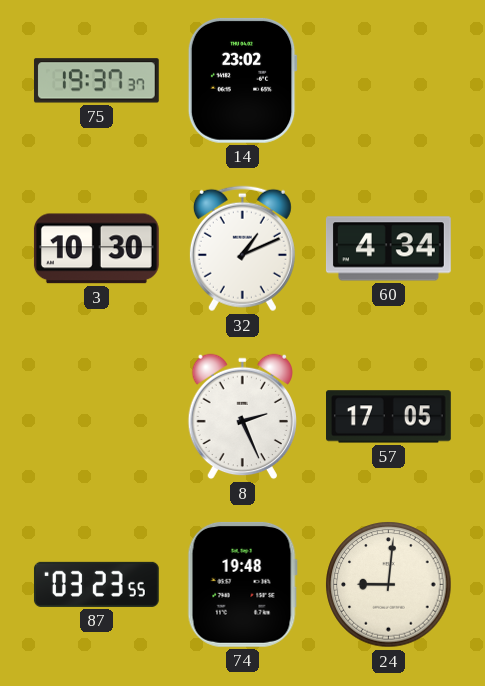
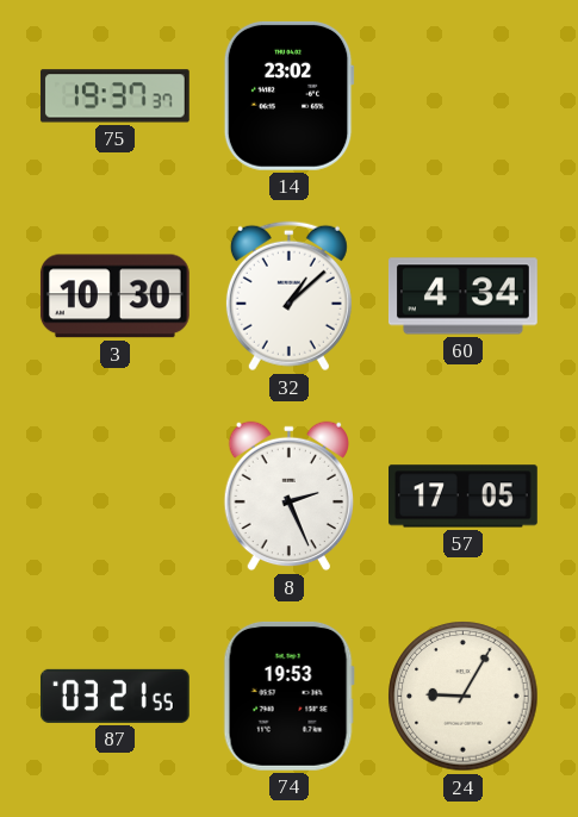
32: 1:11 -> 1:08 (288, 297)
87: 03:23 -> 03:21 (114, 696)
74: 19:48 -> 19:53 (288, 696)
24: 9:01 -> 9:05 (464, 697)
